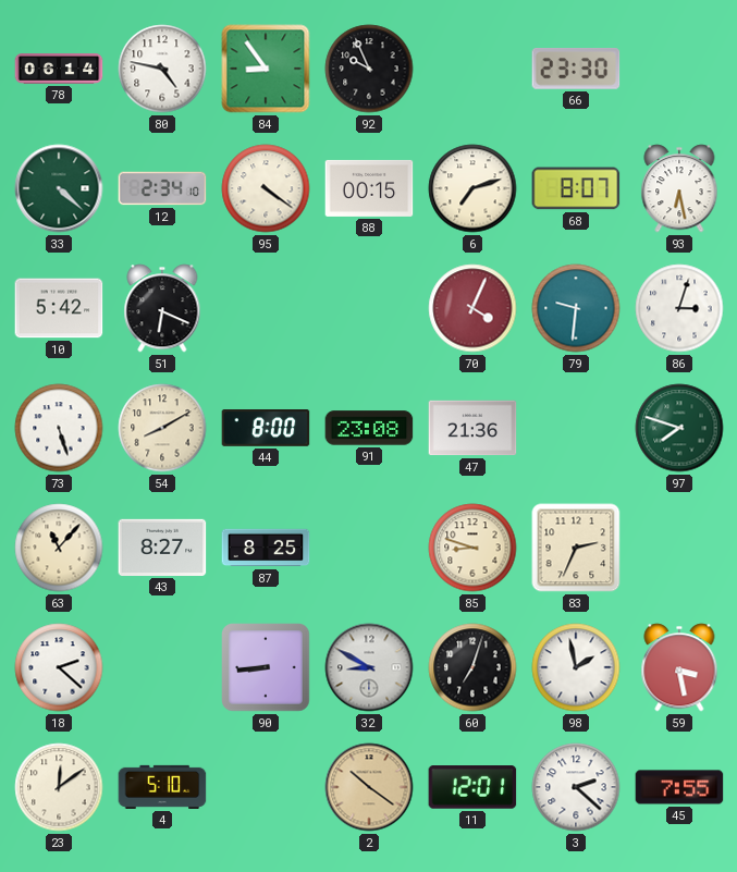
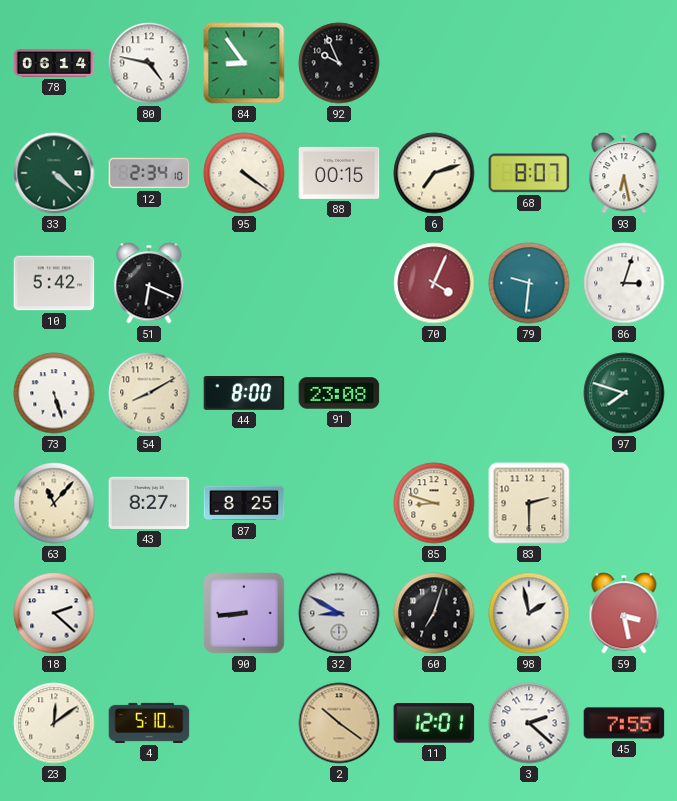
66: 23:30 -> none (576, 70)
47: 21:36 -> none (472, 428)
83: 2:34 -> 2:30 (529, 503)
